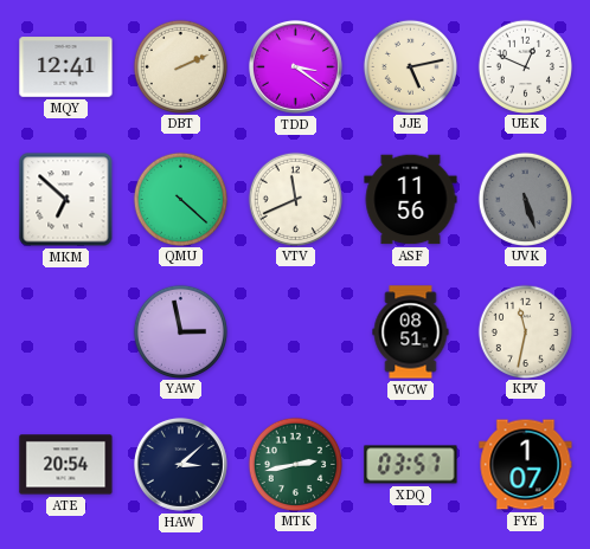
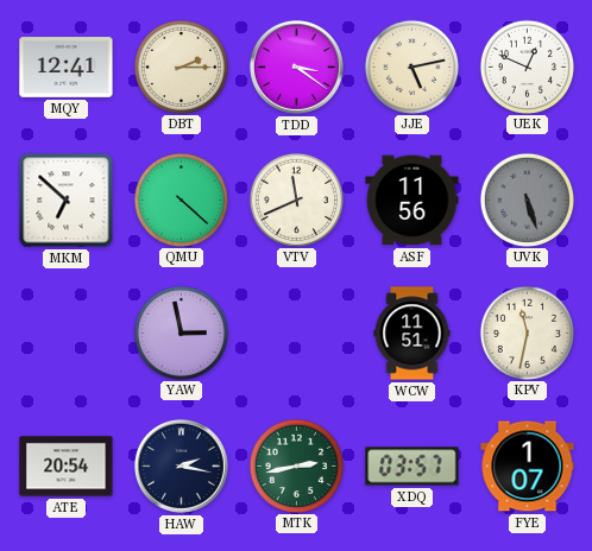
DBT: 2:11 -> 2:15 (181, 66)
WCW: 08:51 -> 11:51 (412, 334)
HAW: 3:08 -> 2:17 (181, 465)
